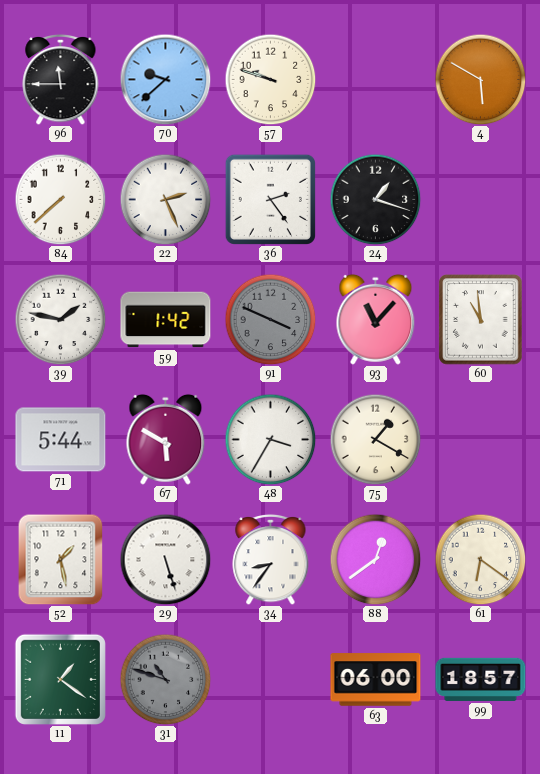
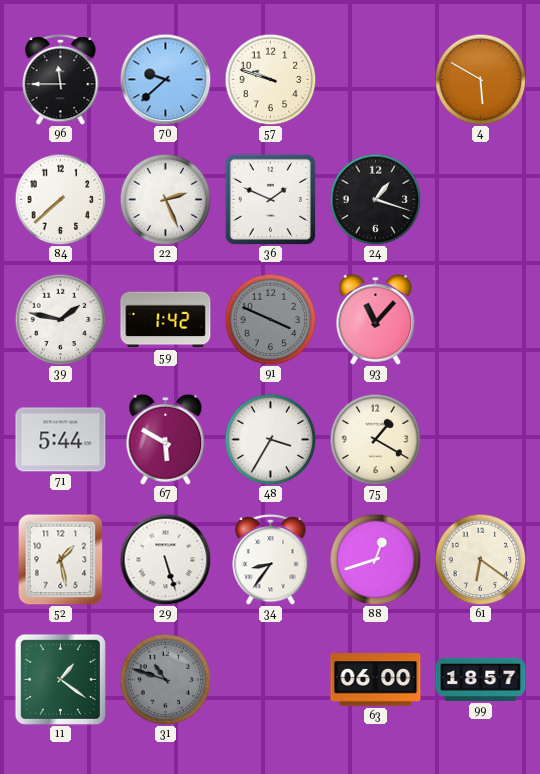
36: 2:24 -> 1:49 (270, 199)
60: 10:59 -> none (481, 320)
88: 12:39 -> 12:42 (375, 559)
